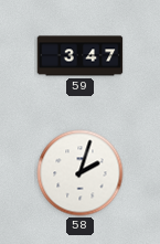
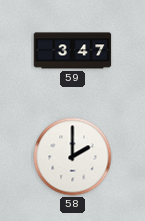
58: 2:03 -> 2:00 (73, 157)
